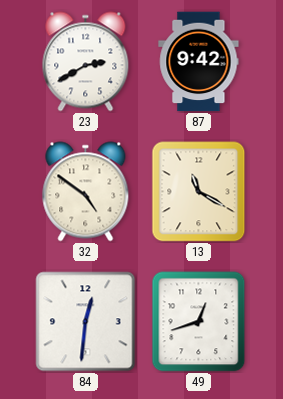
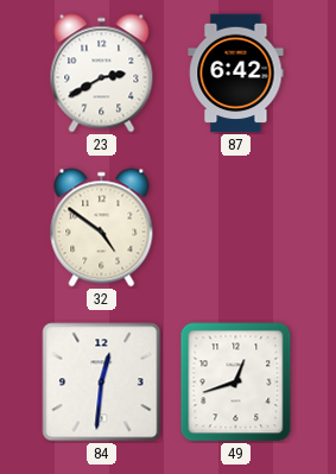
87: 9:42 -> 6:42 (236, 74)
13: 11:20 -> none (199, 192)
